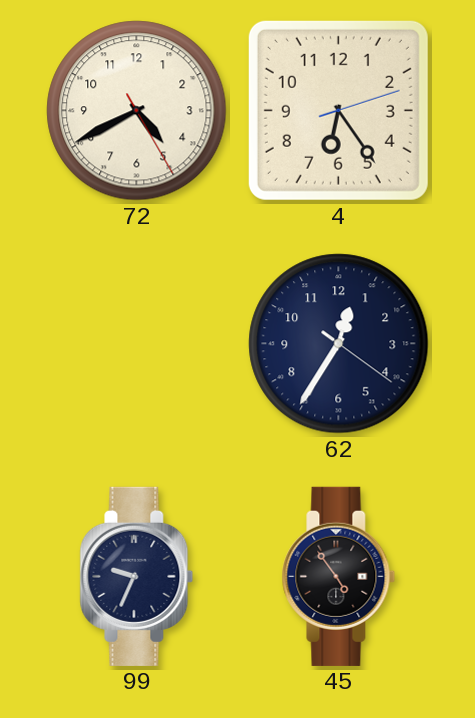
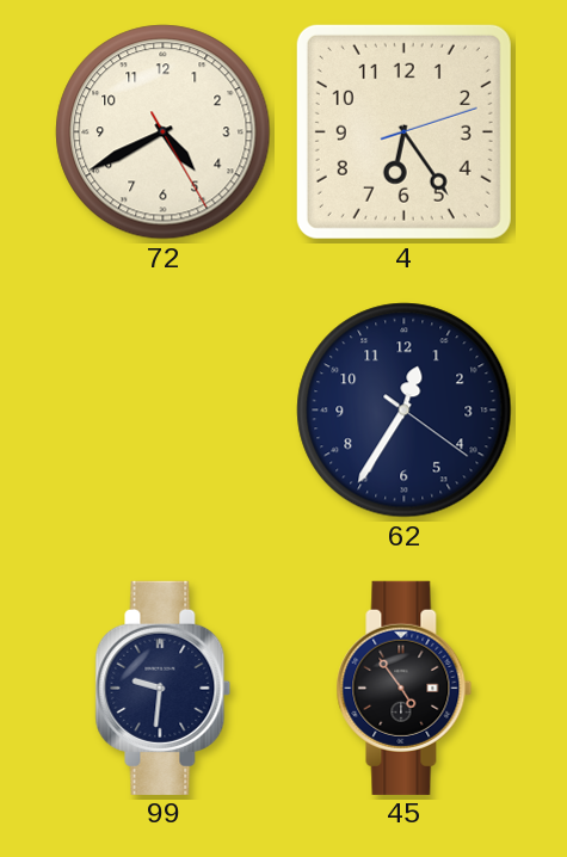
99: 9:34 -> 9:31 (164, 688)
